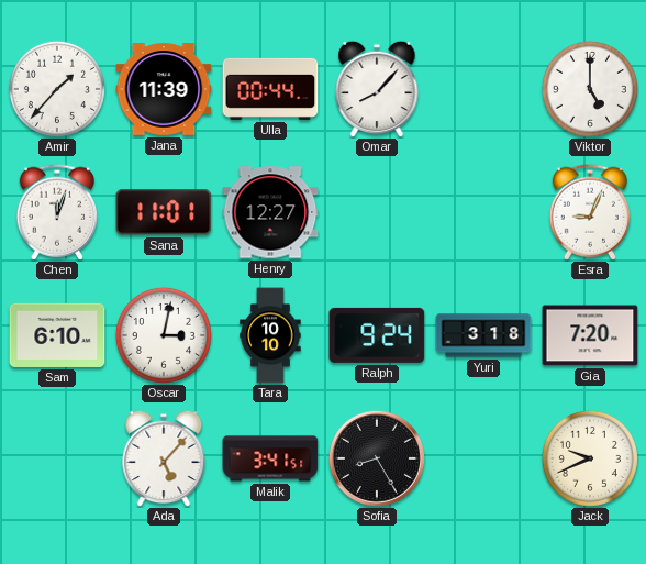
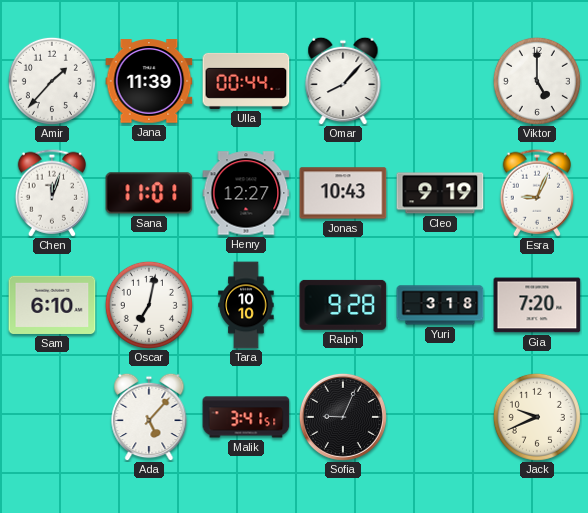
Jonas: none -> 10:43 (343, 193)
Cleo: none -> 9:19 (440, 193)
Oscar: 3:02 -> 7:02 (149, 305)
Ralph: 9:24 -> 9:28 (343, 305)
Sofia: 8:25 -> 9:04 (343, 417)
